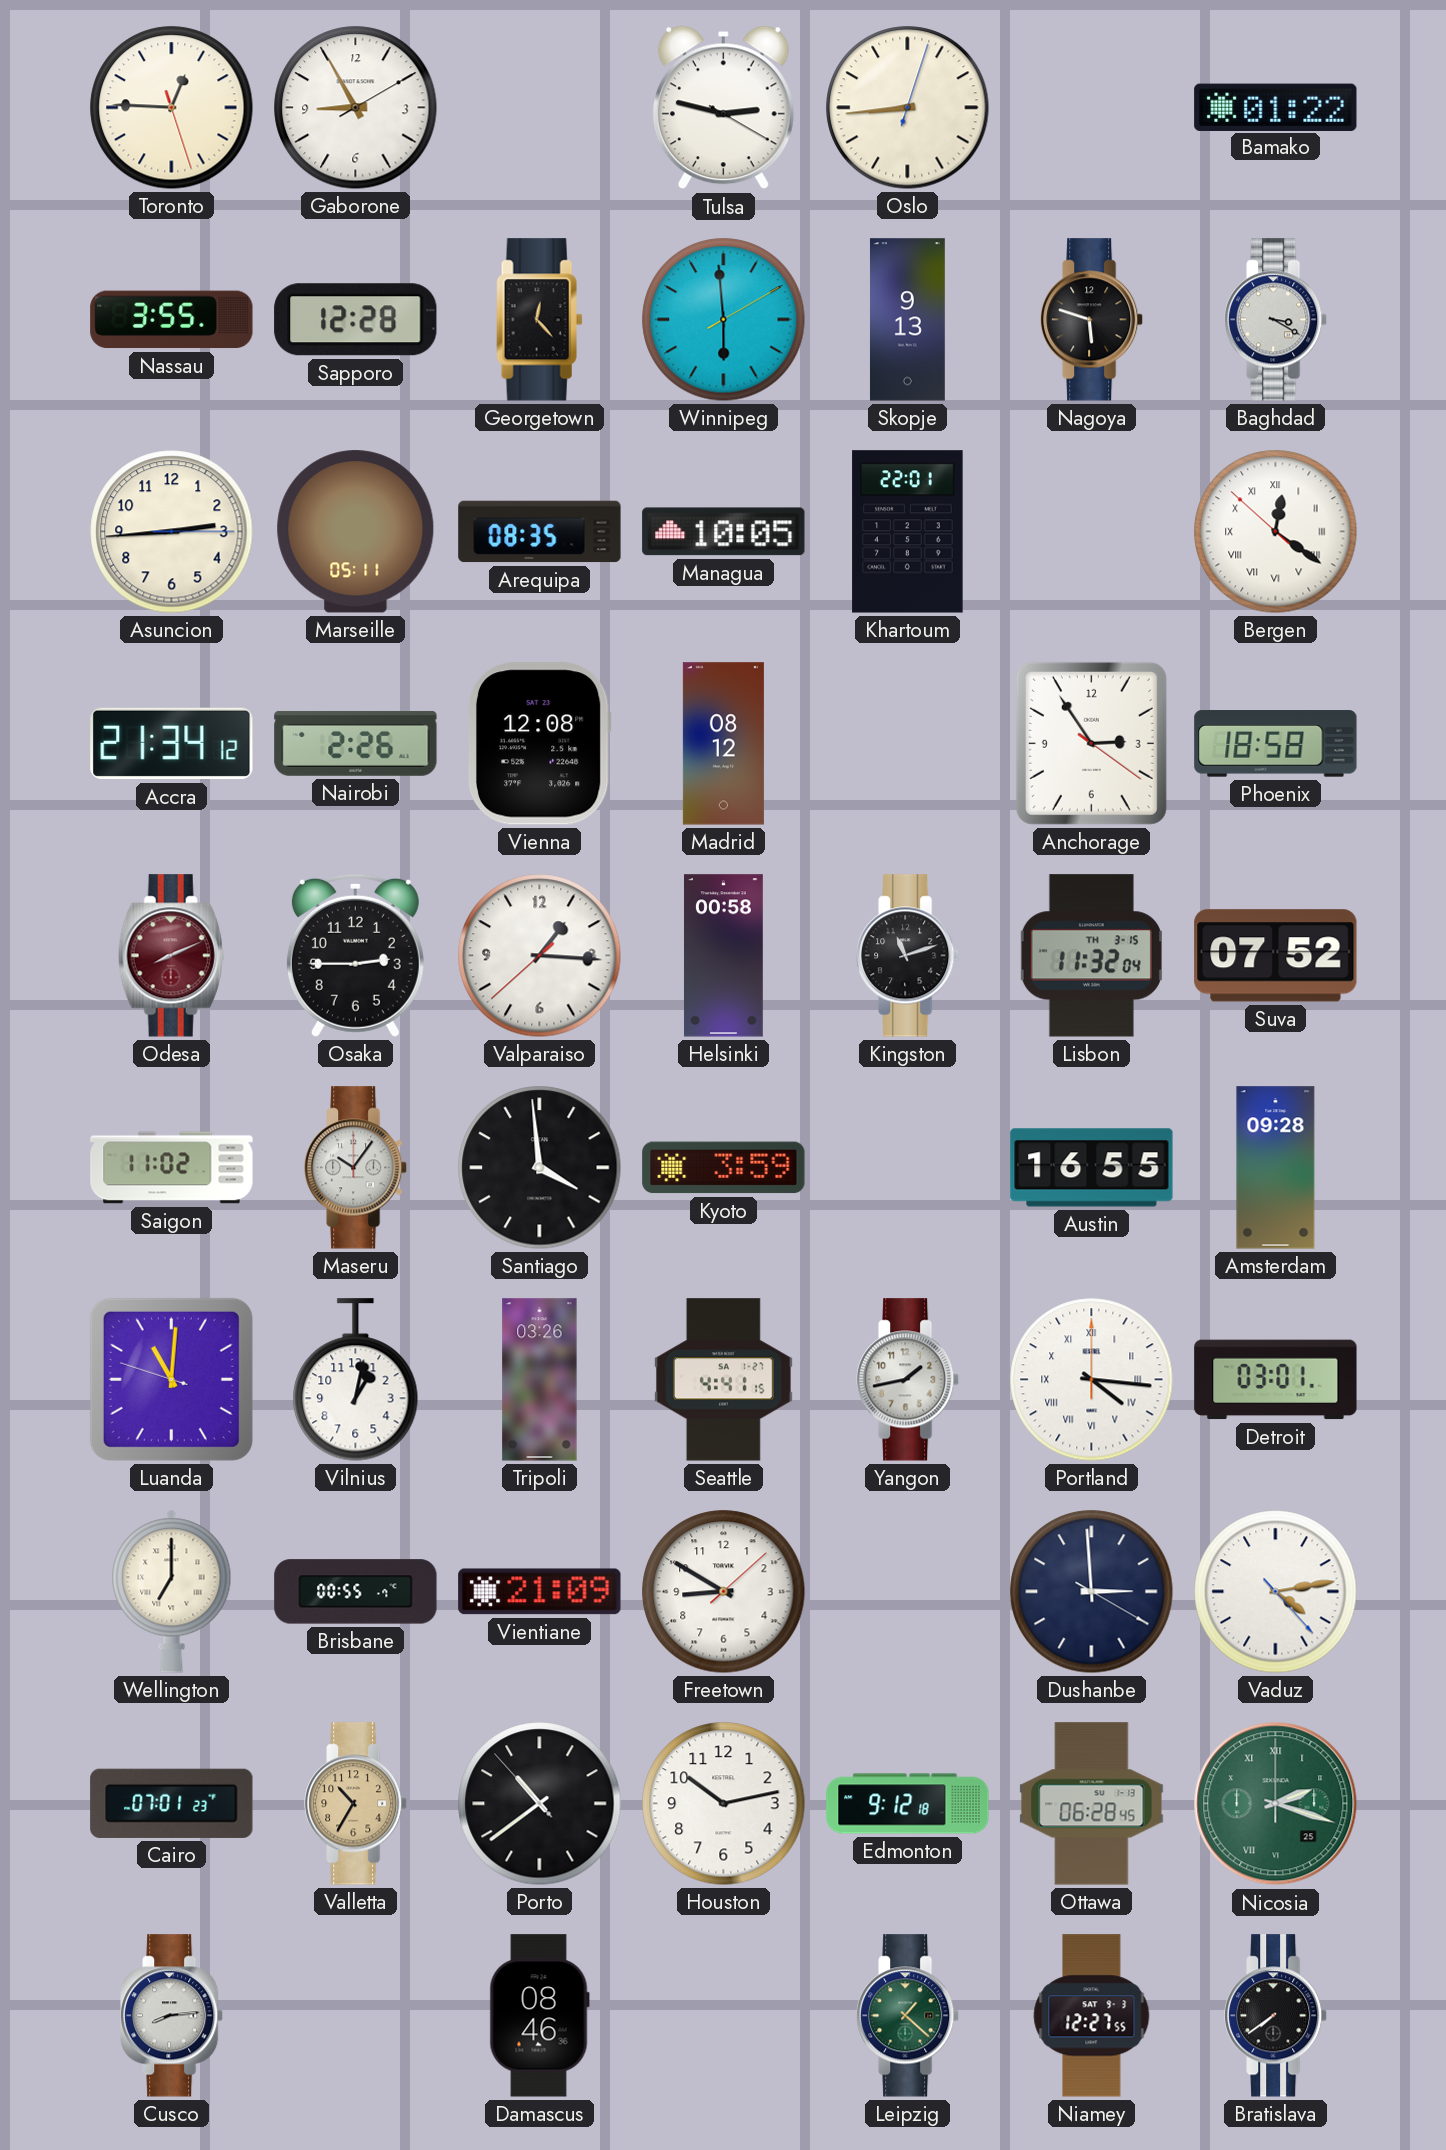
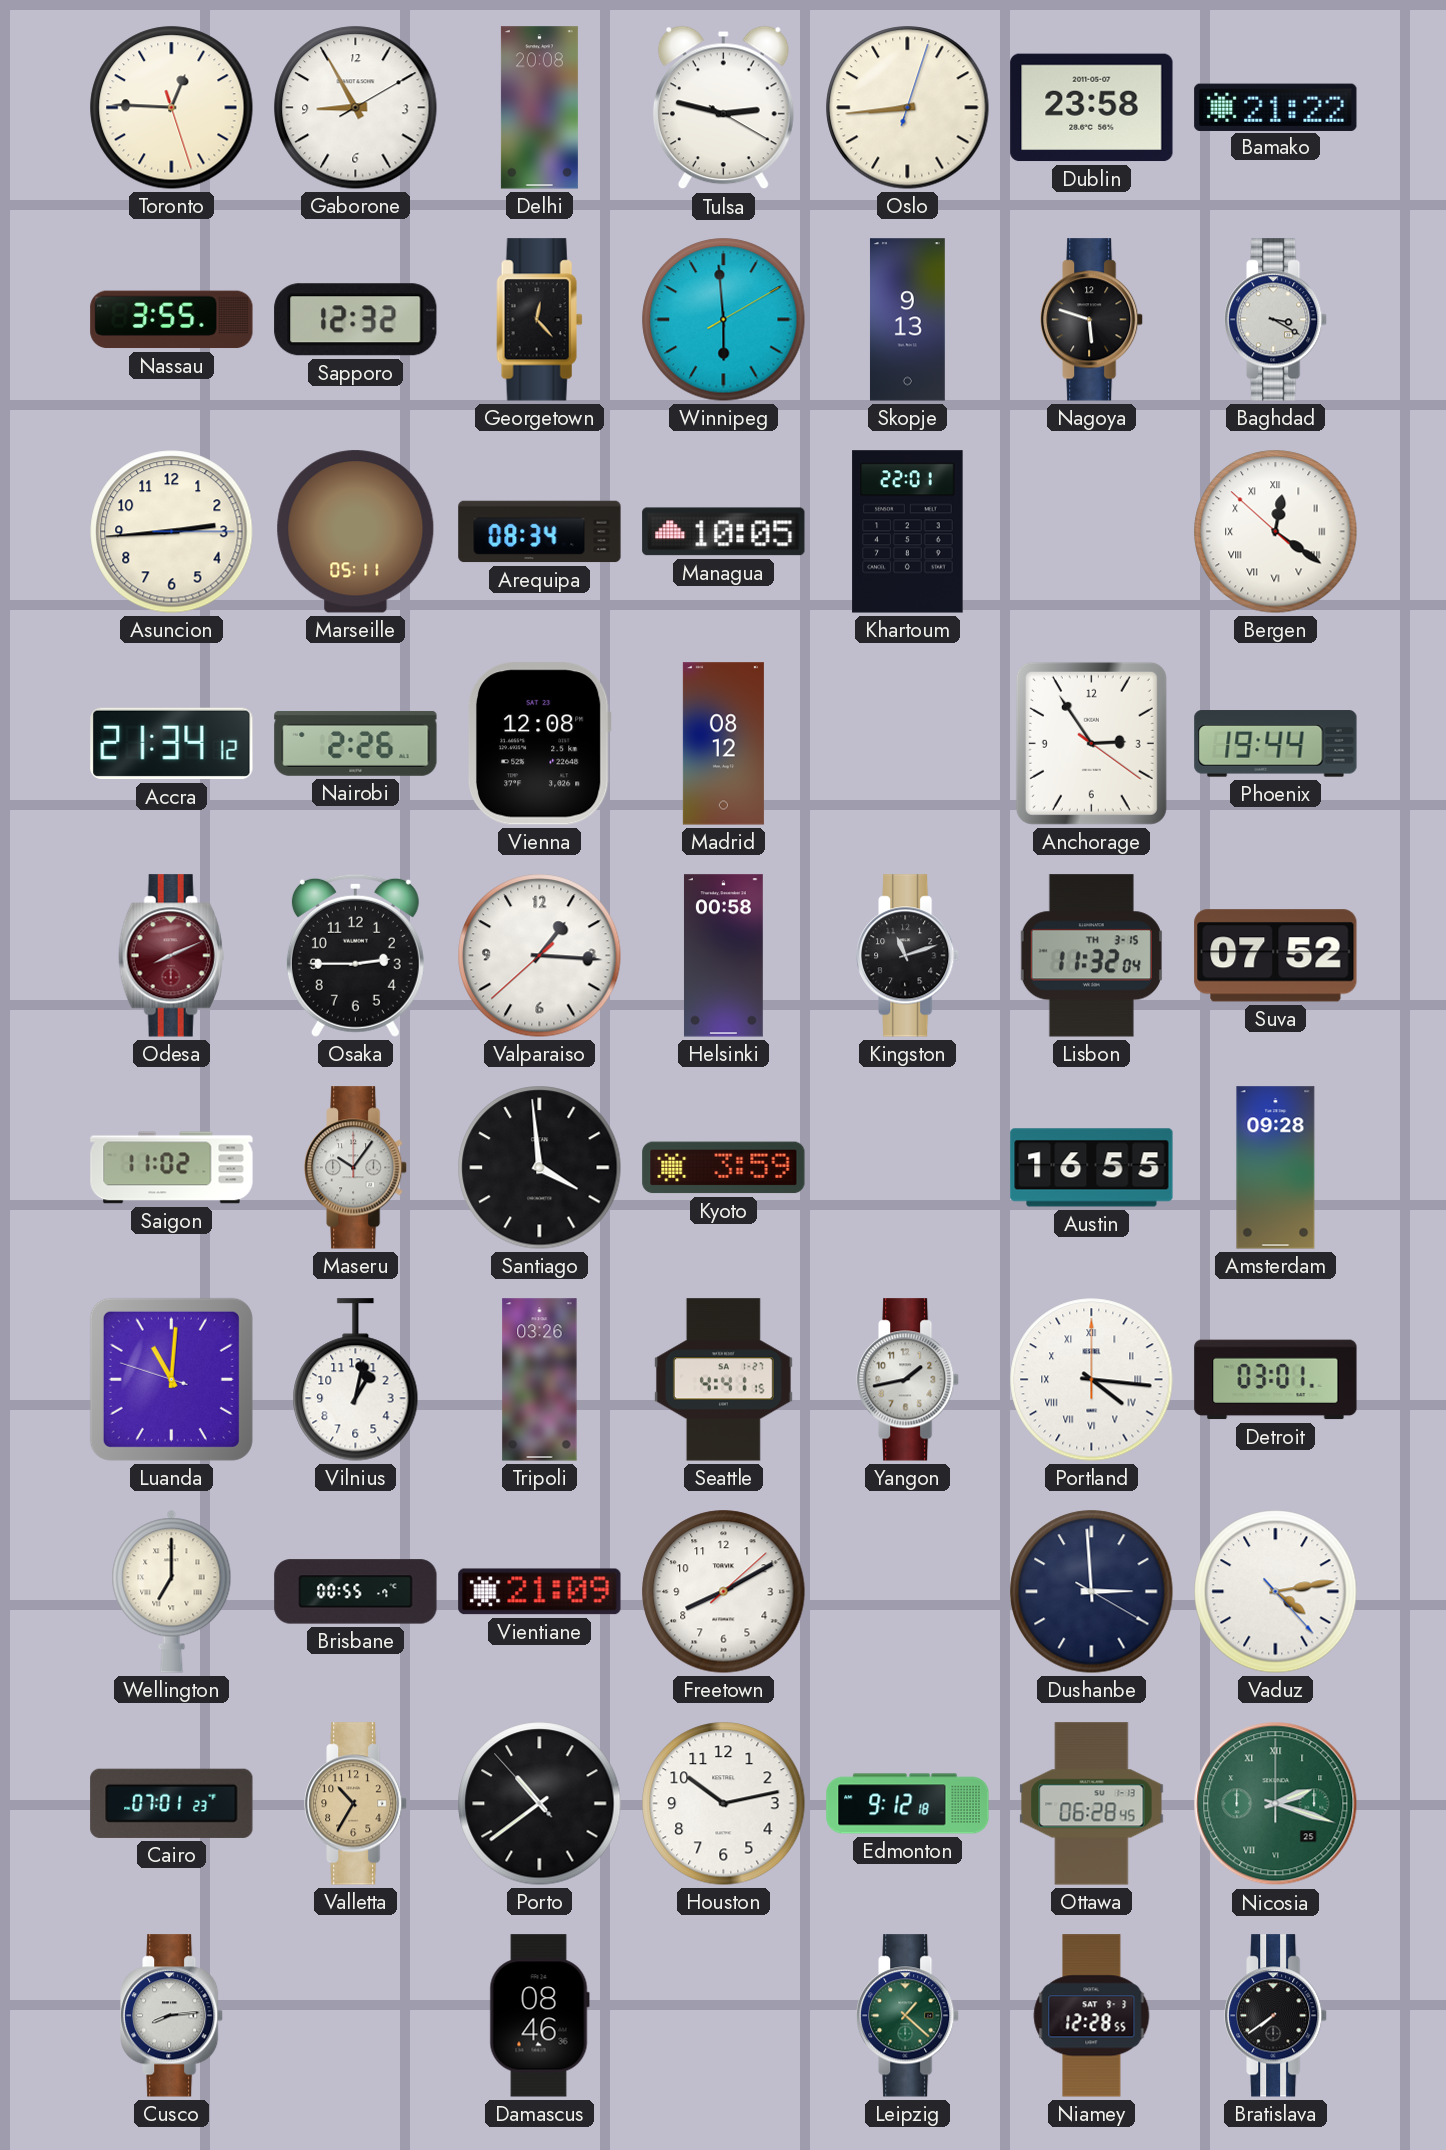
Delhi: none -> 20:08 (539, 108)
Dublin: none -> 23:58 (1092, 108)
Bamako: 01:22 -> 21:22 (1276, 107)
Sapporo: 12:28 -> 12:32 (356, 320)
Arequipa: 08:35 -> 08:34 (540, 532)
Phoenix: 18:58 -> 19:44 (1276, 744)
Freetown: 8:50 -> 8:10 (724, 1592)
Niamey: 12:27 -> 12:28 (1092, 2016)
